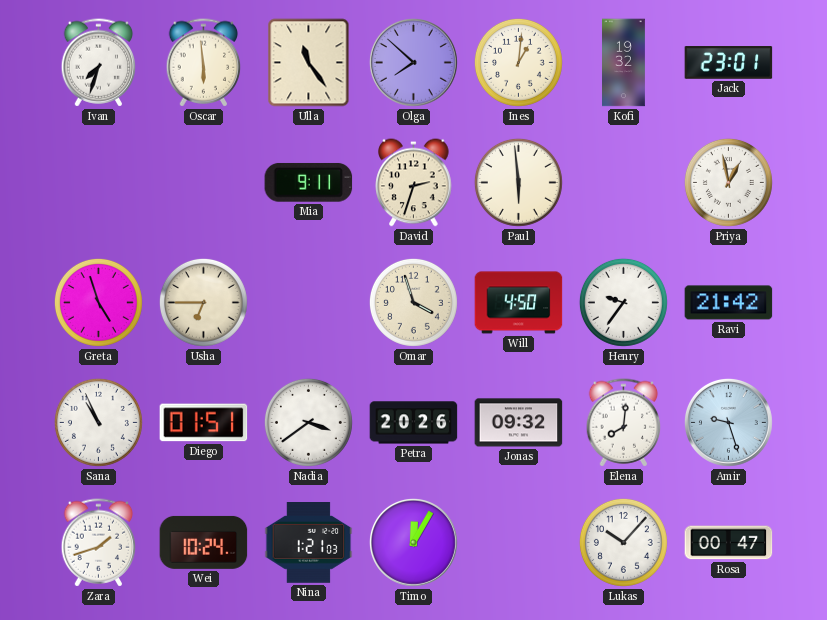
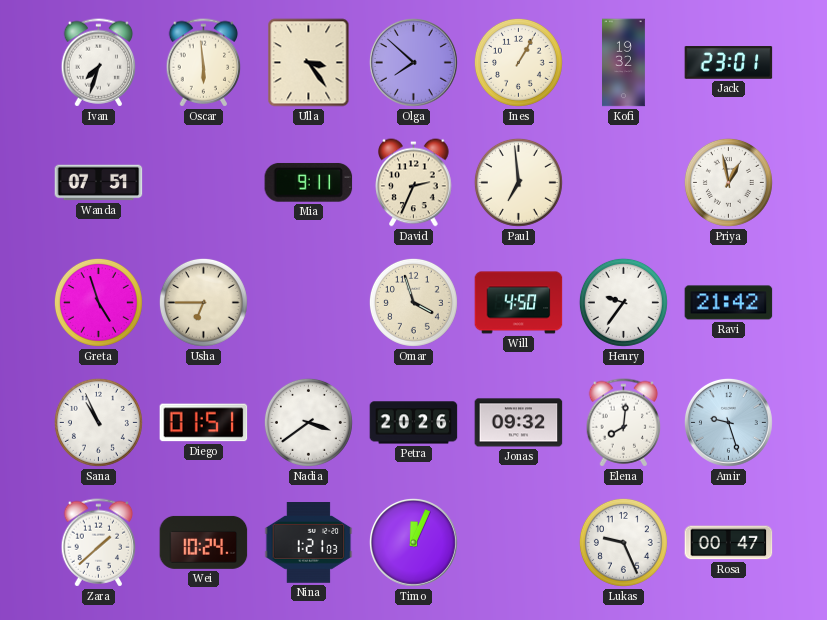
Ulla: 11:24 -> 3:24 (309, 63)
Ines: 1:01 -> 1:05 (518, 62)
Wanda: none -> 07:51 (99, 183)
David: 2:33 -> 2:34 (414, 183)
Paul: 5:59 -> 6:59 (518, 182)
Zara: 1:42 -> 1:38 (99, 543)
Timo: 12:05 -> 12:04 (413, 542)
Lukas: 10:07 -> 9:26 (623, 542)
